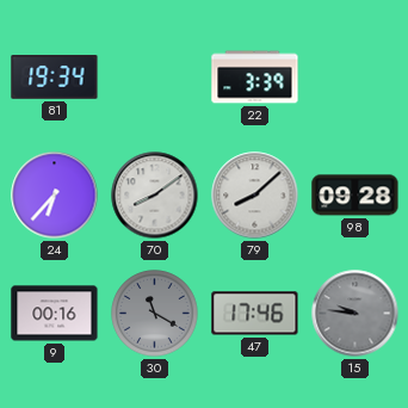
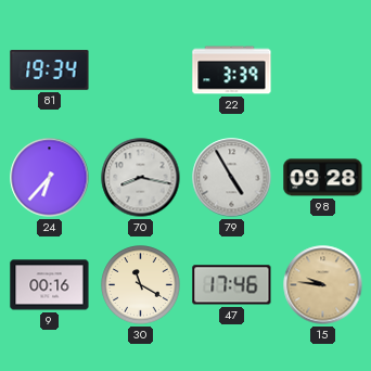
70: 8:09 -> 8:17 (141, 178)
79: 8:08 -> 4:55 (232, 178)
30 dial: grey -> cream (141, 285)
15 dial: grey -> champagne (323, 285)
